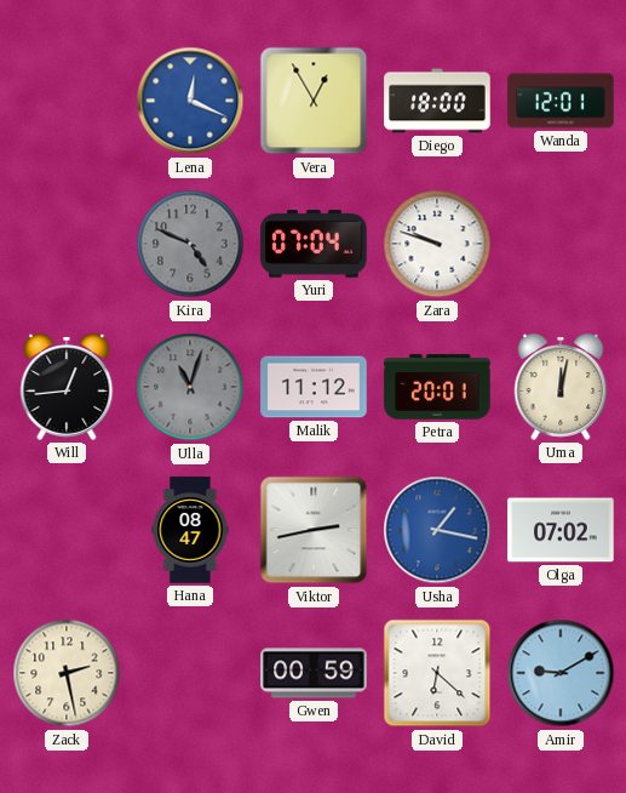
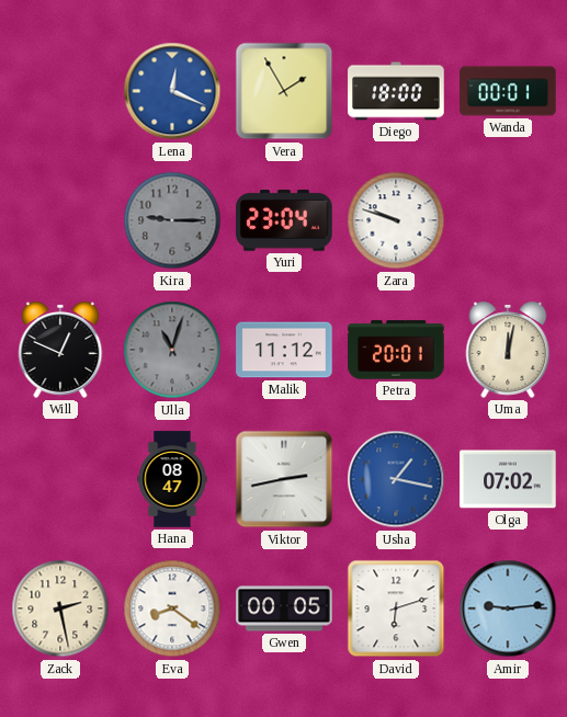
Vera: 12:55 -> 1:55 (284, 91)
Wanda: 12:01 -> 00:01 (508, 91)
Kira: 4:49 -> 9:15 (172, 220)
Yuri: 07:04 -> 23:04 (284, 221)
Will: 12:44 -> 12:49 (60, 351)
Eva: none -> 8:21 (172, 608)
Gwen: 00:59 -> 00:05 (284, 608)
David: 6:22 -> 6:12 (396, 608)
Amir: 9:10 -> 9:14 (508, 608)
